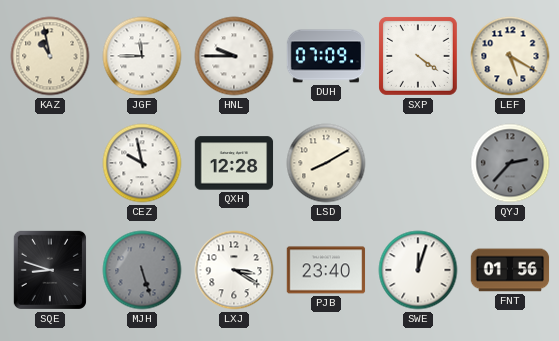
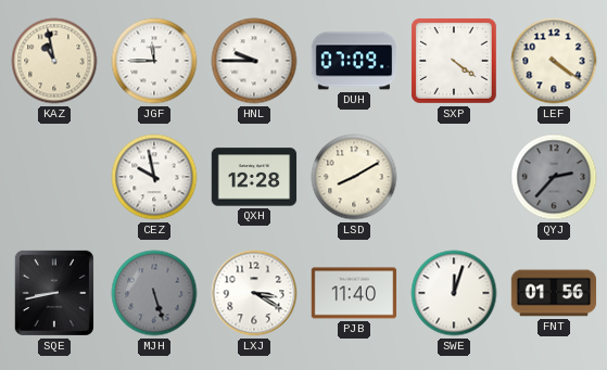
LEF: 5:20 -> 4:21 (554, 61)
SQE: 8:48 -> 8:43 (54, 293)
PJB: 23:40 -> 11:40 (354, 293)
